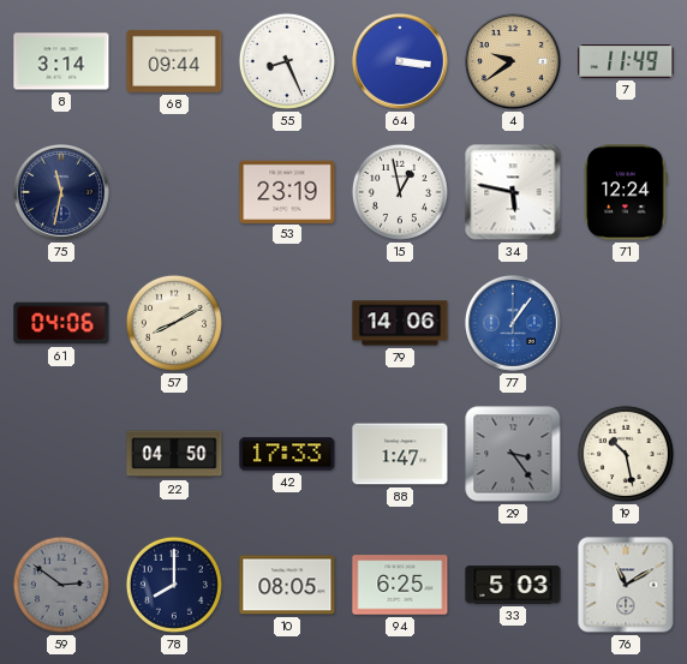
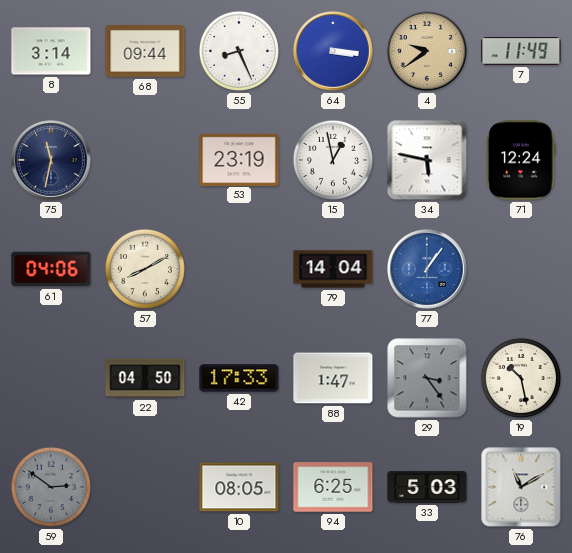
79: 14:06 -> 14:04 (333, 269)
78: 8:00 -> none (174, 585)
